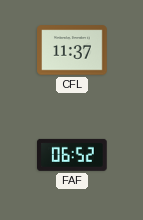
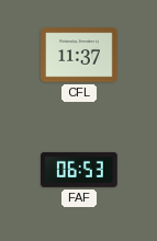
FAF: 06:52 -> 06:53 (80, 170)
